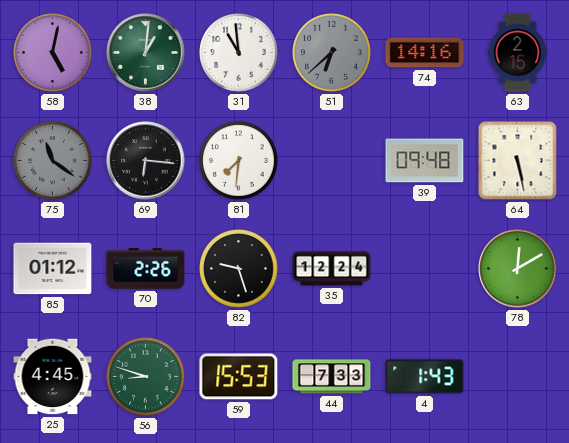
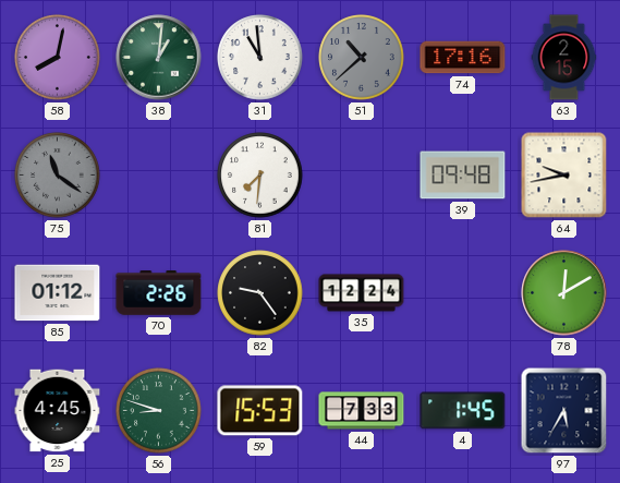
58: 5:02 -> 8:02 (58, 58)
51: 6:38 -> 10:38 (362, 58)
74: 14:16 -> 17:16 (463, 58)
69: 6:16 -> none (146, 161)
64: 5:28 -> 9:43 (564, 176)
82: 9:27 -> 9:24 (260, 293)
4: 1:43 -> 1:45 (463, 411)
97: none -> 5:35 (564, 411)
